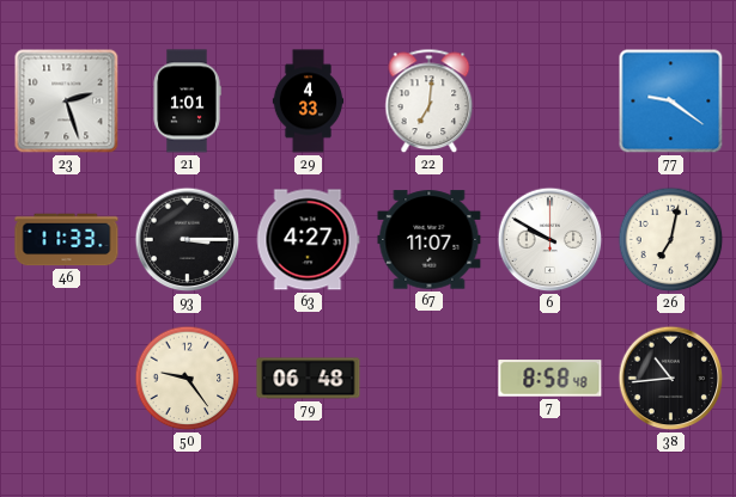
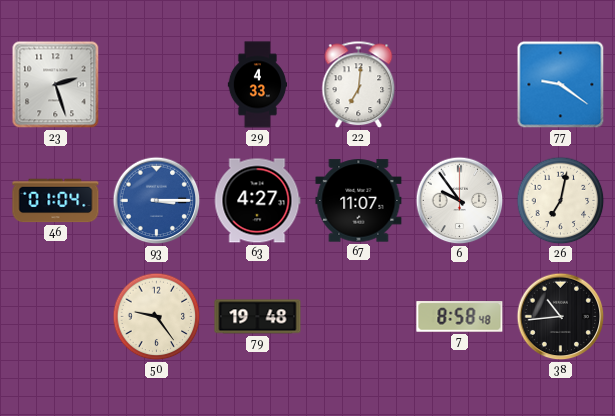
21: 1:01 -> none (187, 102)
46: 11:33 -> 01:04 (56, 201)
93 dial: black -> blue (157, 201)
6: 9:50 -> 9:54 (460, 201)
79: 06:48 -> 19:48 (258, 317)
